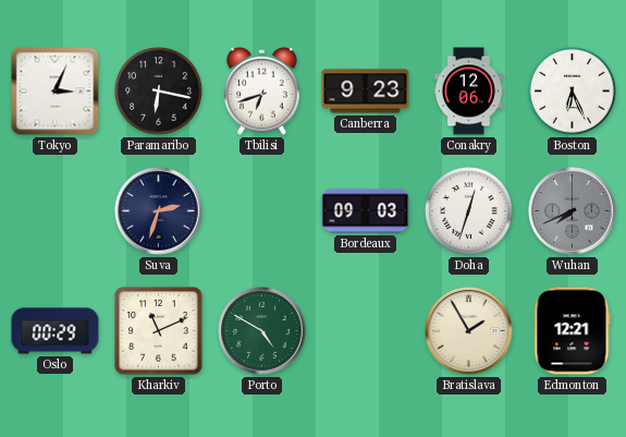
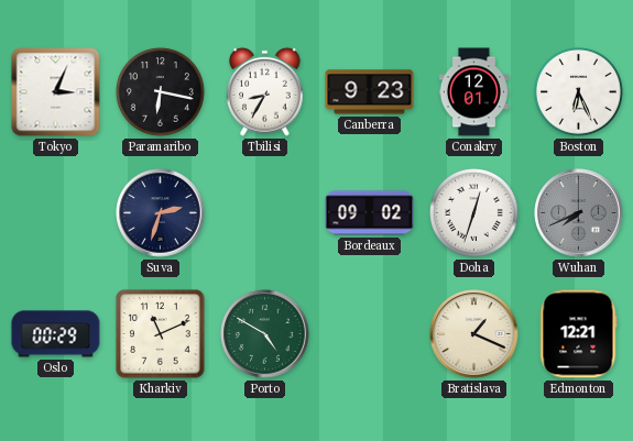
Tbilisi: 6:42 -> 8:35 (265, 91)
Conakry: 12:06 -> 12:01 (473, 92)
Bordeaux: 09:03 -> 09:02 (370, 213)
Bratislava: 1:55 -> 1:19 (474, 334)
